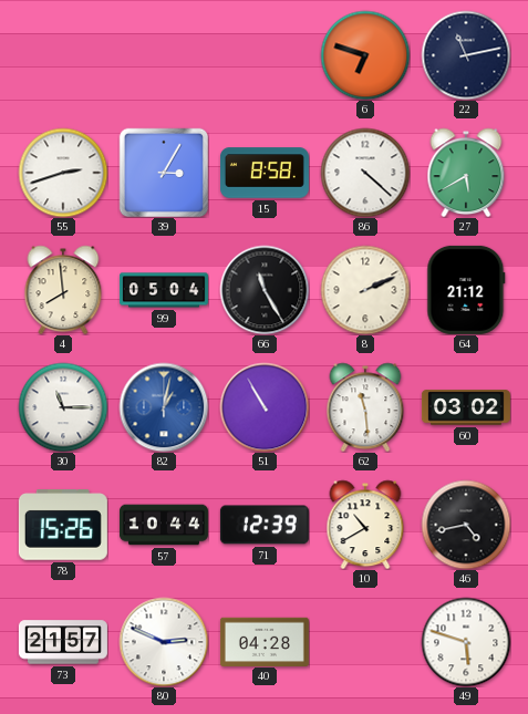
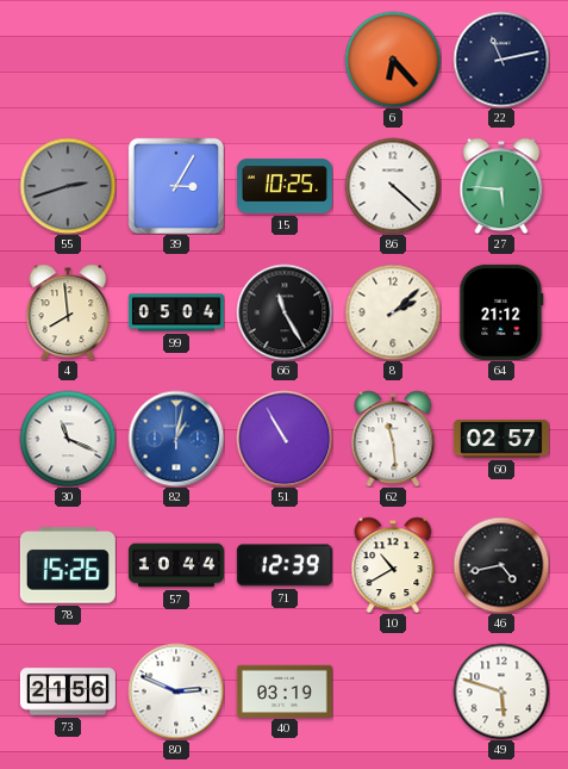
6: 6:48 -> 6:23 (393, 60)
55 dial: white -> grey (68, 186)
15: 8:58 -> 10:25 (285, 186)
27: 5:40 -> 5:46 (501, 186)
8: 2:11 -> 2:08 (393, 312)
30: 11:15 -> 11:19 (68, 439)
60: 03:02 -> 02:57 (501, 439)
73: 21:57 -> 21:56 (68, 692)
40: 04:28 -> 03:19 (285, 690)
